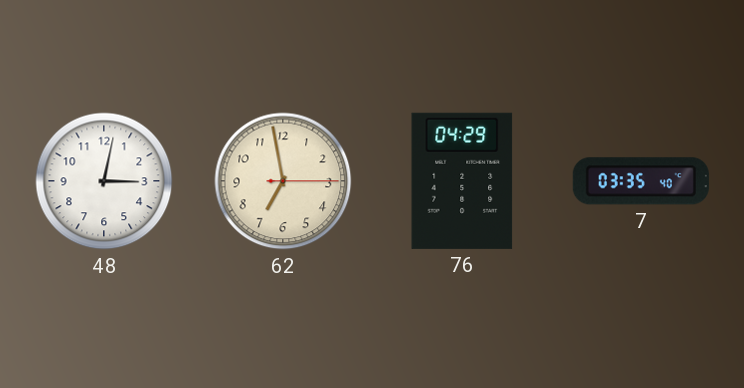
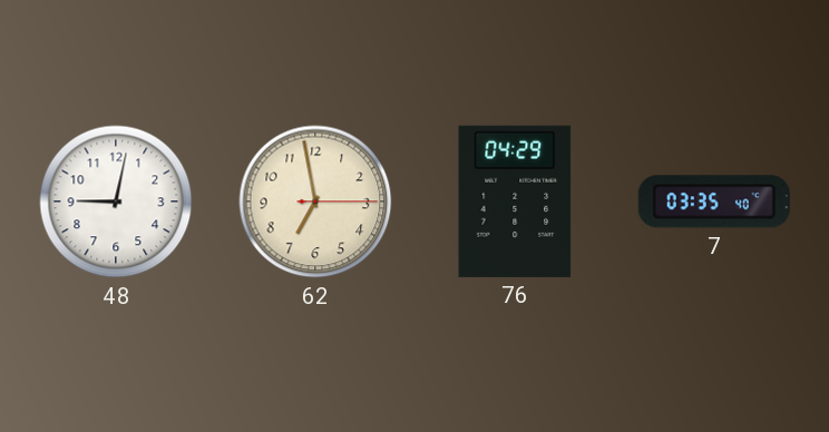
48: 3:02 -> 9:02 (116, 202)
